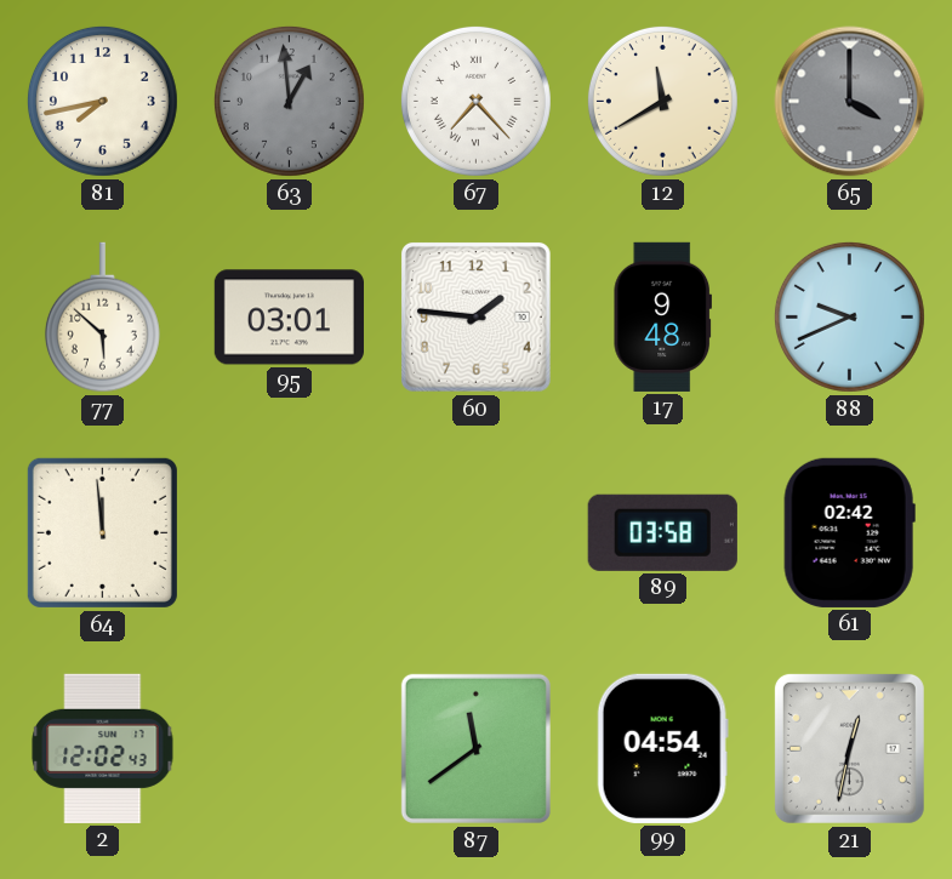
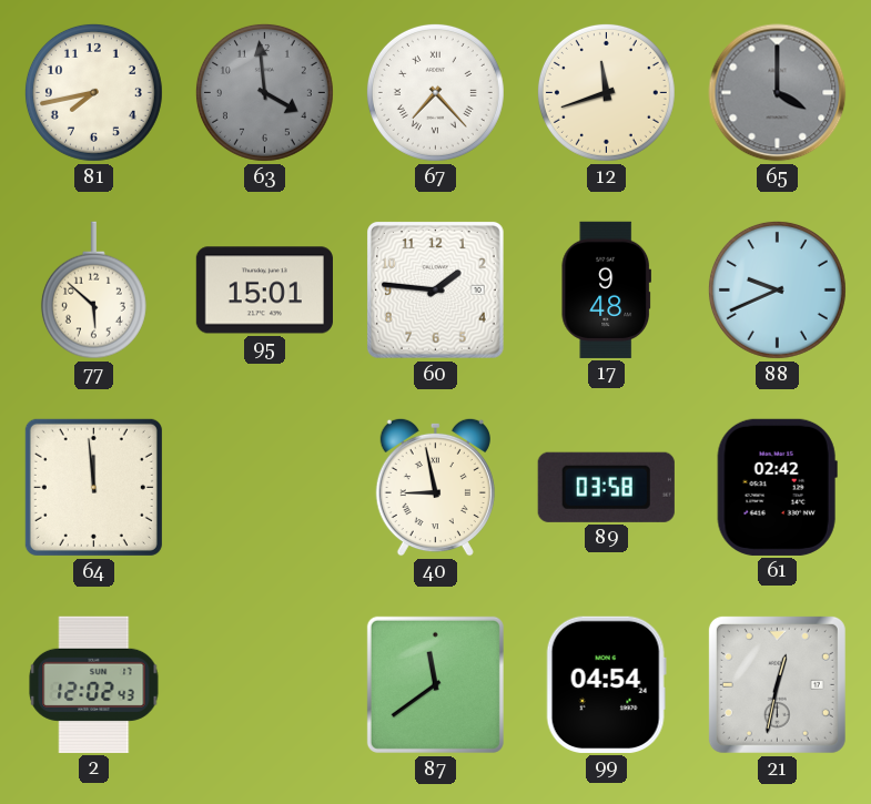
63: 12:59 -> 3:59 (264, 92)
12: 11:40 -> 11:42 (606, 92)
95: 03:01 -> 15:01 (264, 291)
40: none -> 8:58 (435, 487)
